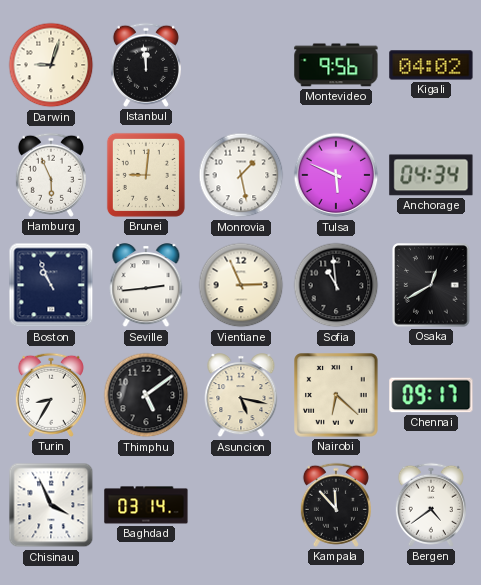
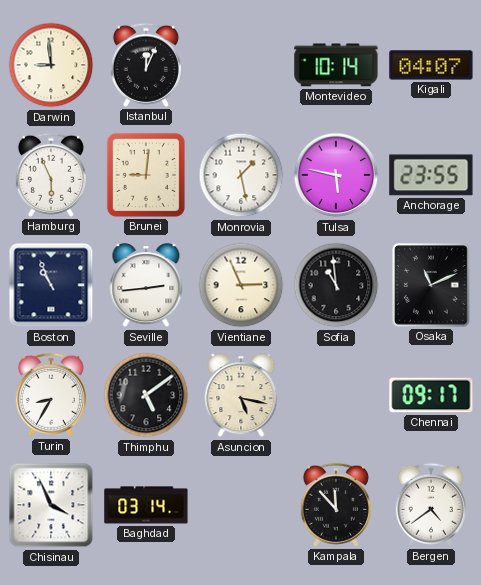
Darwin: 9:03 -> 8:59 (51, 65)
Istanbul: 11:59 -> 12:04 (146, 65)
Montevideo: 9:56 -> 10:14 (336, 65)
Kigali: 04:02 -> 04:07 (431, 65)
Tulsa: 5:49 -> 5:47 (336, 175)
Anchorage: 04:34 -> 23:55 (431, 175)
Osaka: 12:40 -> 11:11 (431, 285)
Nairobi: 6:22 -> none (336, 395)
